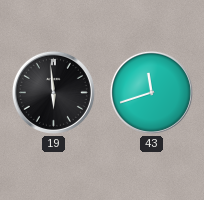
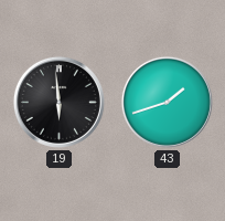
43: 11:42 -> 1:42 (167, 102)
